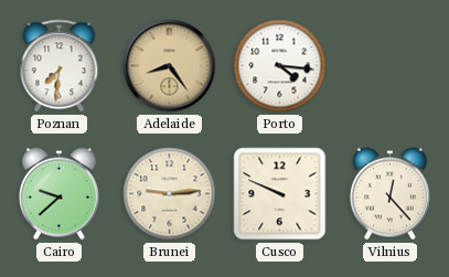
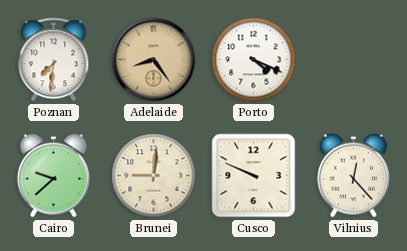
Porto: 4:16 -> 4:19 (254, 60)
Brunei: 9:14 -> 9:01 (154, 176)
